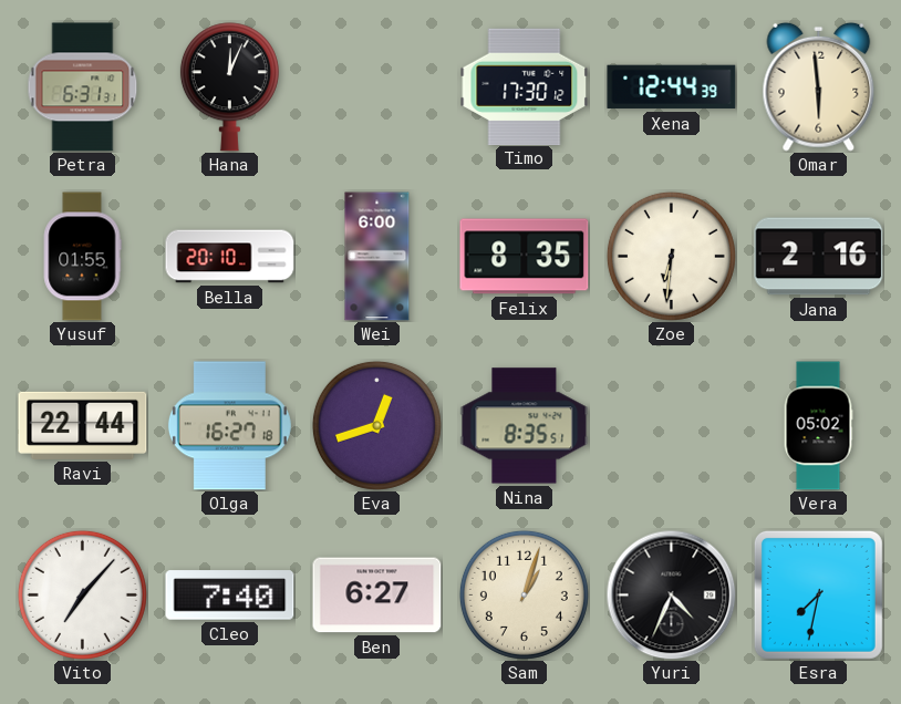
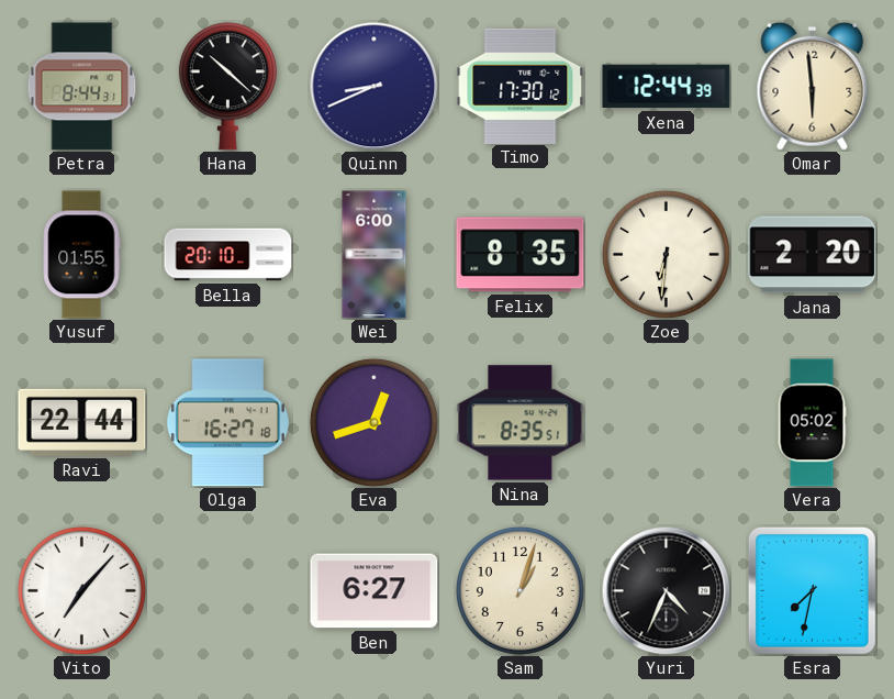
Petra: 6:31 -> 8:44 (82, 87)
Hana: 12:04 -> 10:22 (227, 87)
Quinn: none -> 8:41 (373, 86)
Jana: 2:16 -> 2:20 (813, 255)
Cleo: 7:40 -> none (230, 596)
